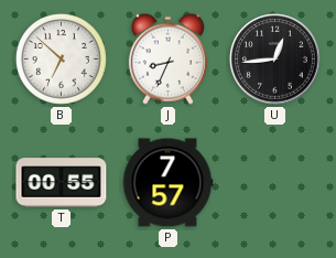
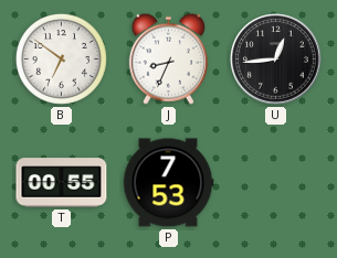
B: 6:52 -> 6:51 (61, 58)
P: 7:57 -> 7:53 (168, 183)
